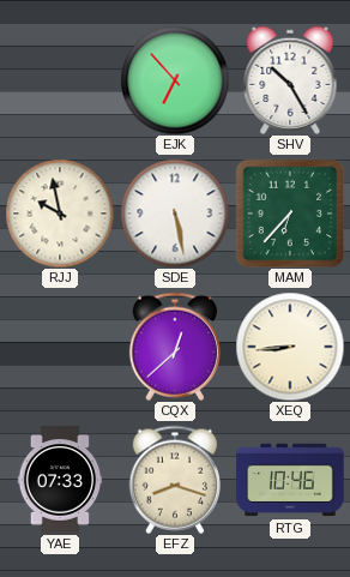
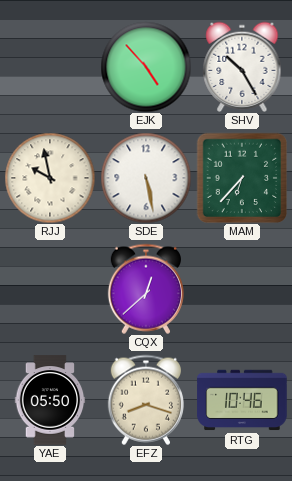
EJK: 6:53 -> 4:53 (146, 67)
XEQ: 8:44 -> none (290, 347)
YAE: 07:33 -> 05:50 (50, 400)
